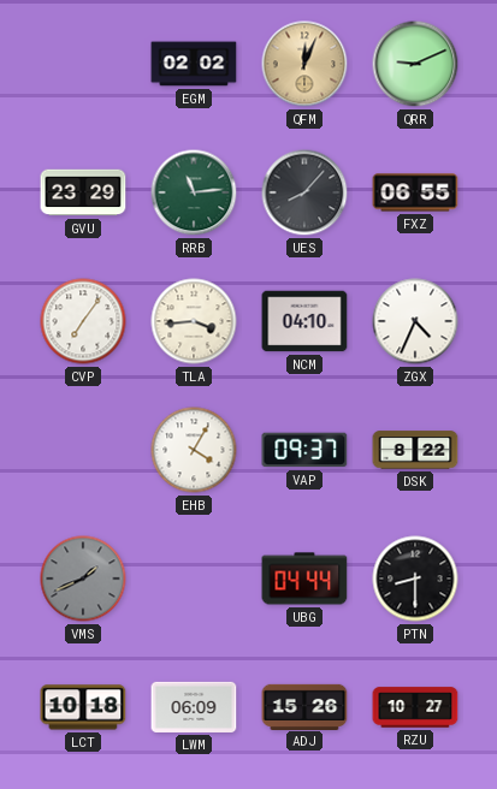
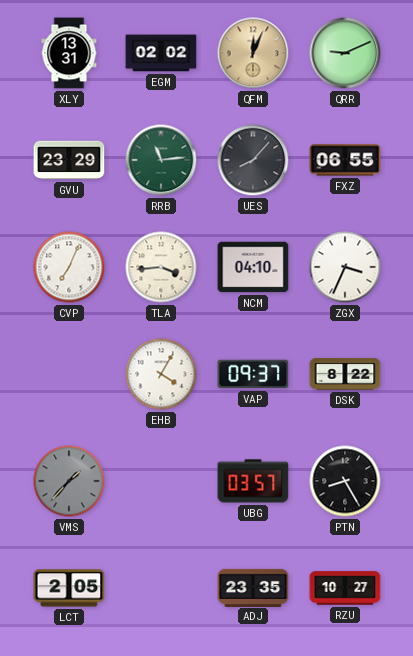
XLY: none -> 13:31 (69, 53)
CVP: 7:06 -> 7:04 (69, 267)
ZGX: 4:34 -> 3:34 (345, 267)
VMS: 1:41 -> 1:37 (69, 481)
UBG: 04:44 -> 03:57 (253, 481)
PTN: 8:30 -> 8:25 (345, 481)
LCT: 10:18 -> 2:05 (69, 588)
LWM: 06:09 -> none (194, 707)
ADJ: 15:26 -> 23:35 (253, 587)
